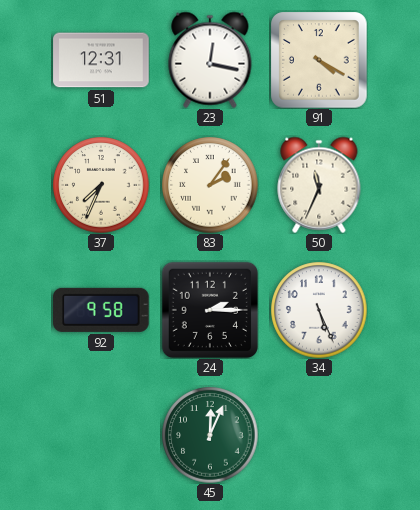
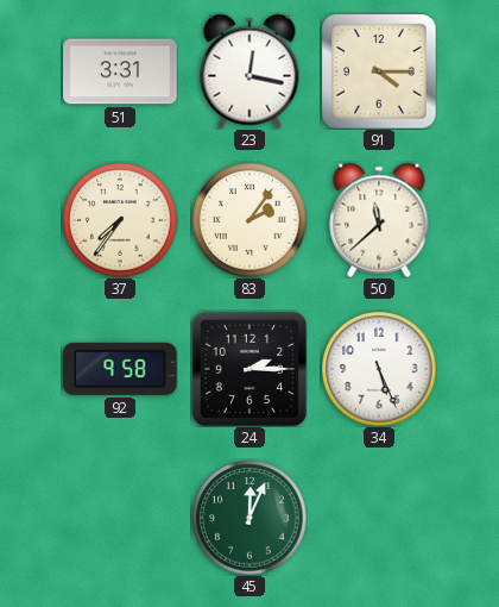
51: 12:31 -> 3:31 (120, 71)
91: 4:20 -> 4:15 (379, 71)
37: 7:34 -> 7:36 (120, 220)
50: 11:34 -> 11:38 (379, 220)
